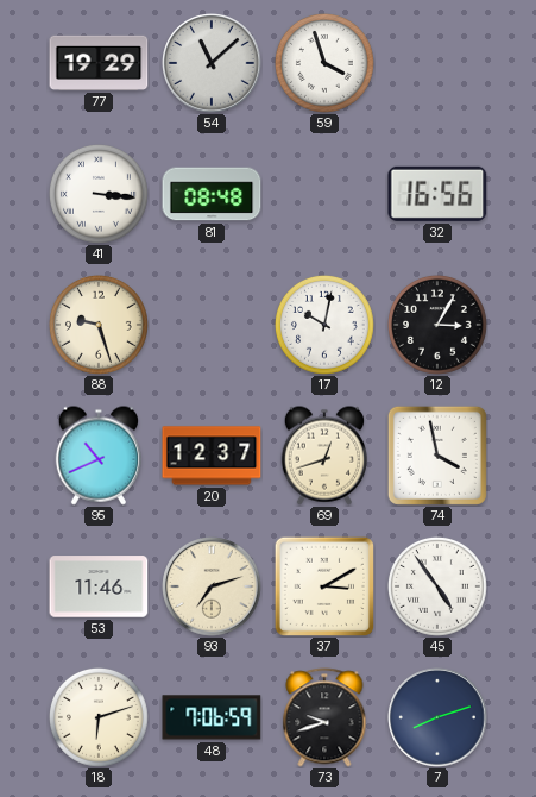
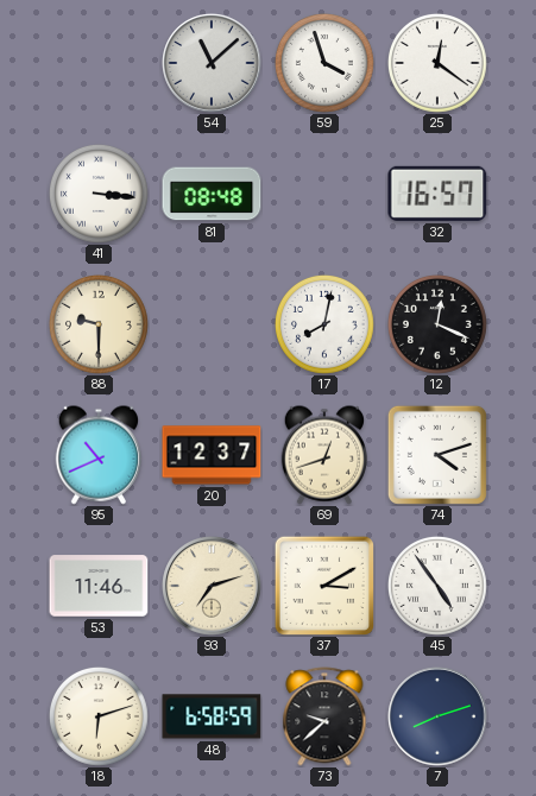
77: 19:29 -> none (99, 63)
25: none -> 12:21 (437, 63)
32: 16:56 -> 16:57 (437, 194)
88: 9:27 -> 9:30 (99, 324)
17: 10:02 -> 8:02 (324, 324)
12: 3:05 -> 12:19 (437, 324)
74: 3:58 -> 4:12 (437, 455)
48: 7:06 -> 6:58 (212, 716)
73: 9:42 -> 9:38 (324, 716)
